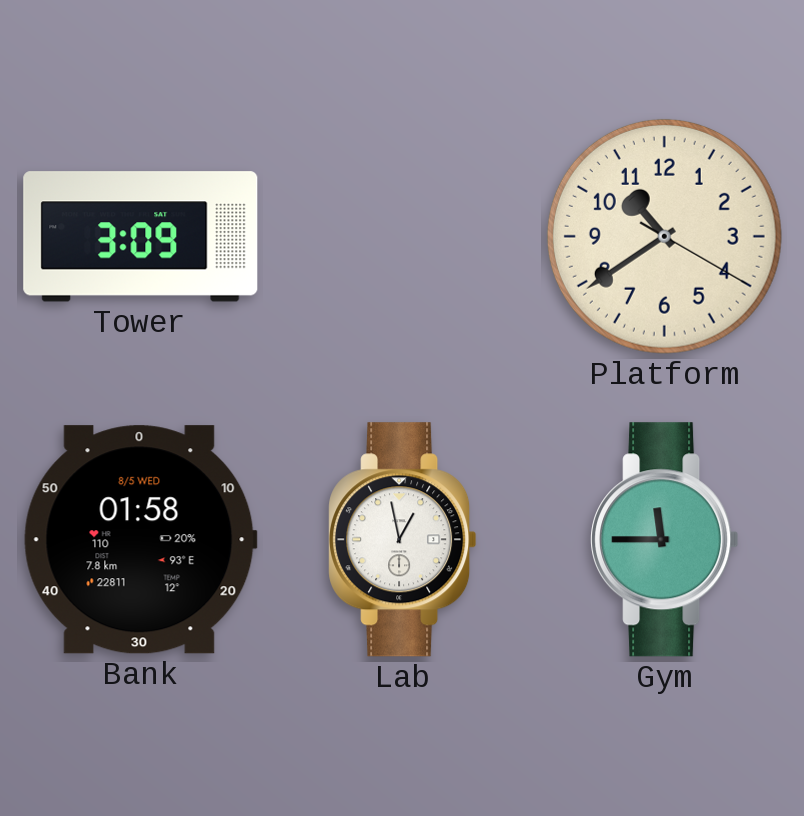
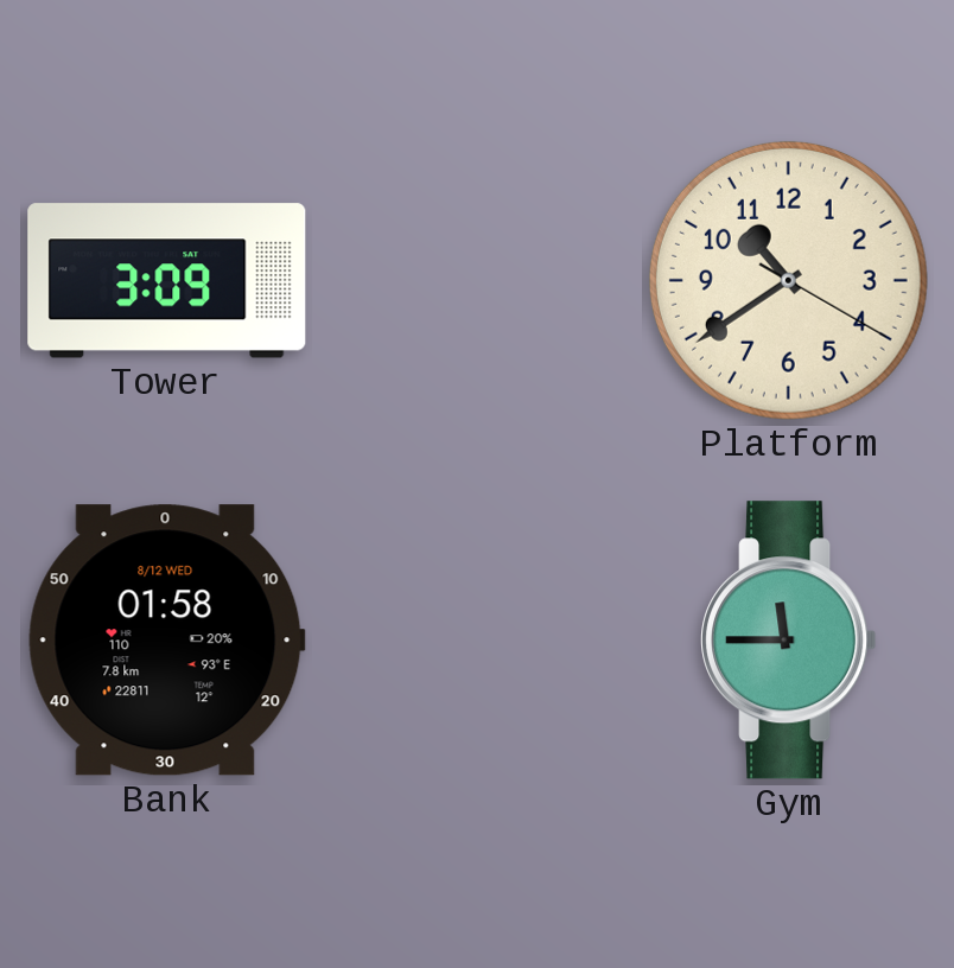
Bank date: 8/5 WED -> 8/12 WED (166, 641)
Lab: 12:58 -> none (403, 540)
